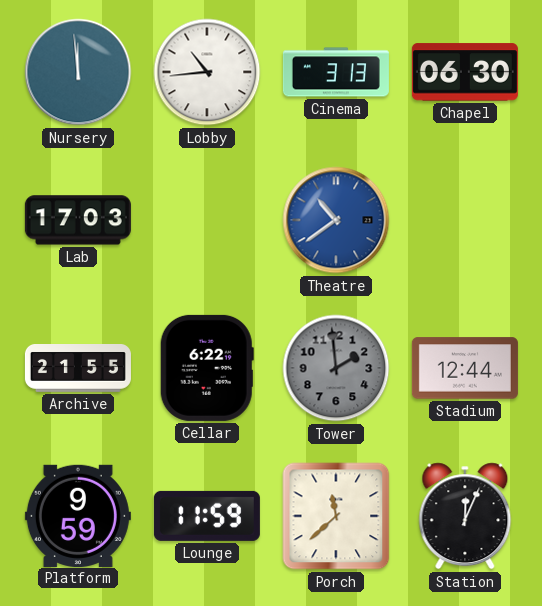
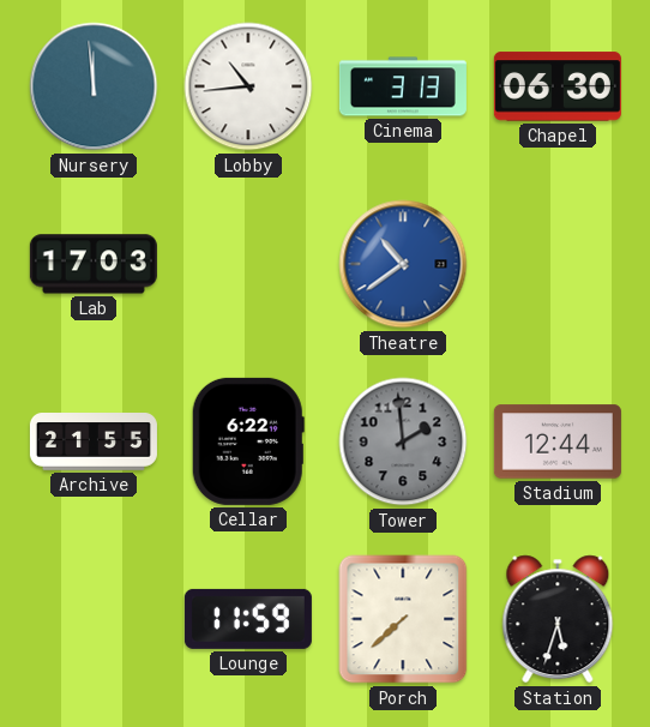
Platform: 9:59 -> none (78, 515)
Porch: 11:38 -> 7:38 (403, 619)
Station: 12:04 -> 5:33 (558, 619)
